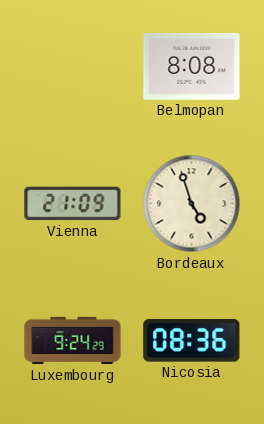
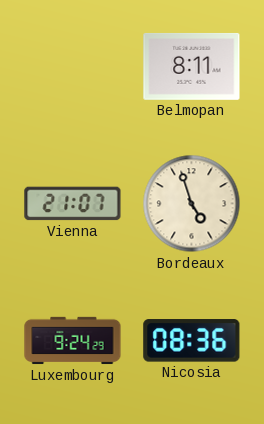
Belmopan: 8:08 -> 8:11 (192, 66)
Vienna: 21:09 -> 21:07 (73, 204)
